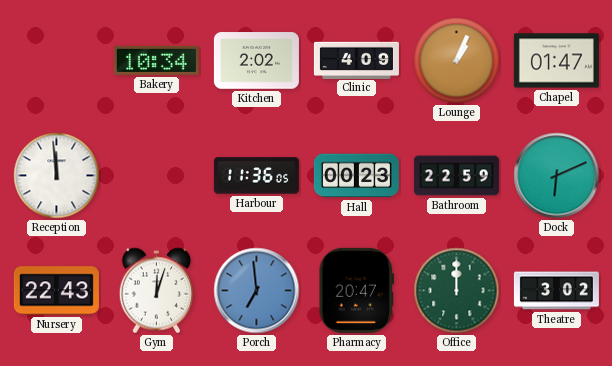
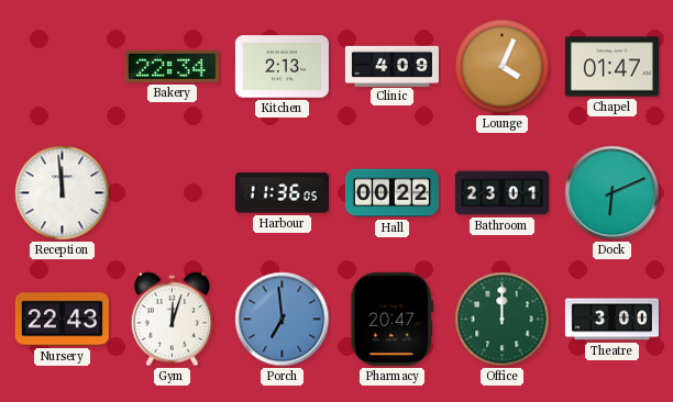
Bakery: 10:34 -> 22:34 (172, 66)
Kitchen: 2:02 -> 2:13 (282, 67)
Lounge: 1:04 -> 4:04 (503, 67)
Hall: 00:23 -> 00:22 (391, 193)
Bathroom: 22:59 -> 23:01 (501, 193)
Theatre: 3:02 -> 3:00 (611, 320)
